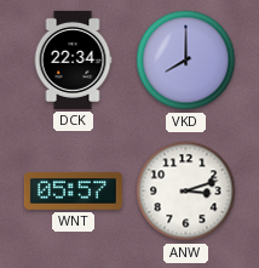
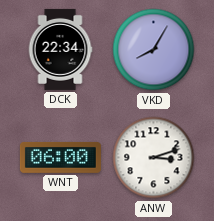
VKD: 8:00 -> 8:05 (154, 50)
WNT: 05:57 -> 06:00 (60, 158)
